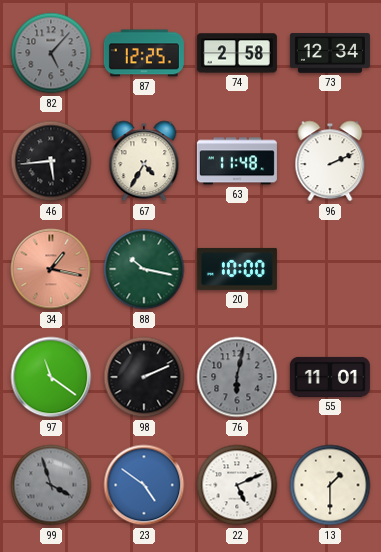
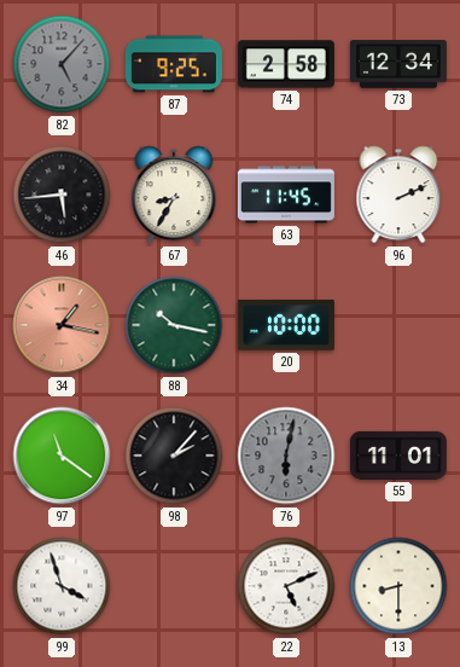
87: 12:25 -> 9:25 (174, 64)
67: 4:35 -> 8:35 (174, 195)
63: 11:48 -> 11:45 (286, 195)
98: 2:11 -> 2:07 (174, 456)
99 dial: grey -> white (62, 586)
23: 4:51 -> none (144, 485)
13: 1:30 -> 8:30 (398, 586)
